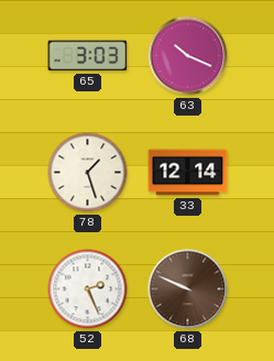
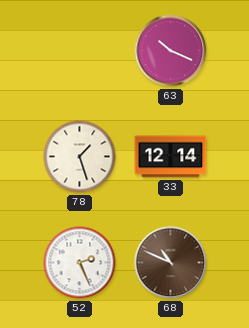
65: 3:03 -> none (88, 56)
68: 9:49 -> 10:49 (171, 263)
